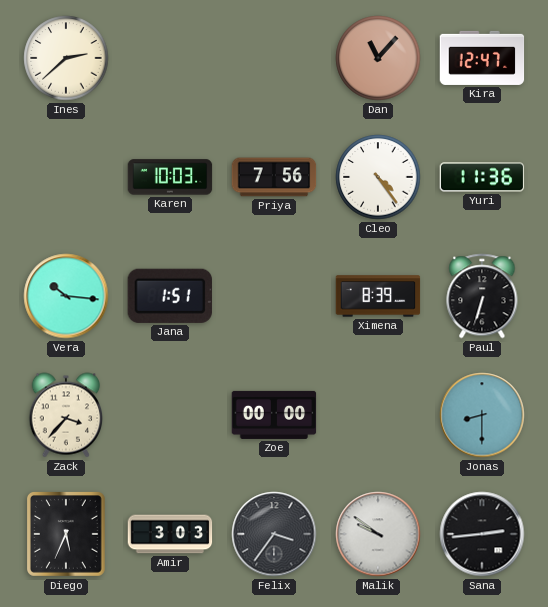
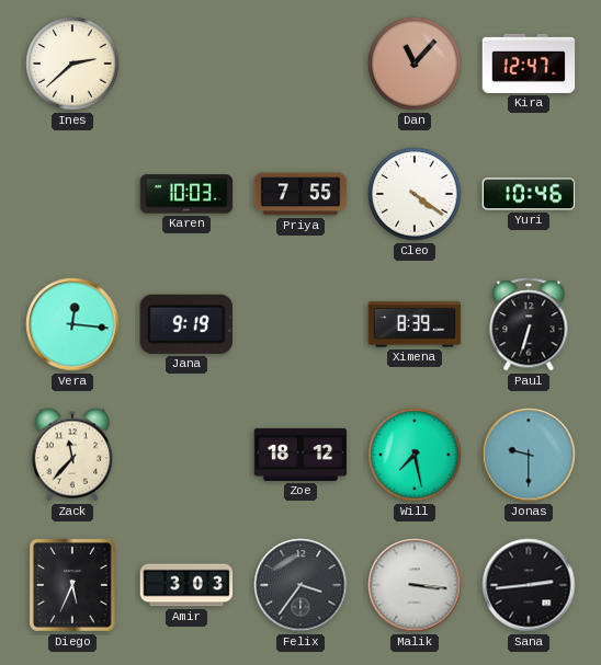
Priya: 7:56 -> 7:55 (300, 194)
Cleo: 4:24 -> 4:21 (415, 194)
Yuri: 11:36 -> 10:46 (529, 194)
Vera: 10:16 -> 12:16 (72, 324)
Jana: 1:51 -> 9:19 (186, 324)
Zack: 3:37 -> 11:37 (72, 455)
Zoe: 00:00 -> 18:12 (300, 455)
Will: none -> 7:28 (415, 455)
Jonas: 8:30 -> 9:30 (529, 455)
Malik: 9:51 -> 3:16 (415, 585)
